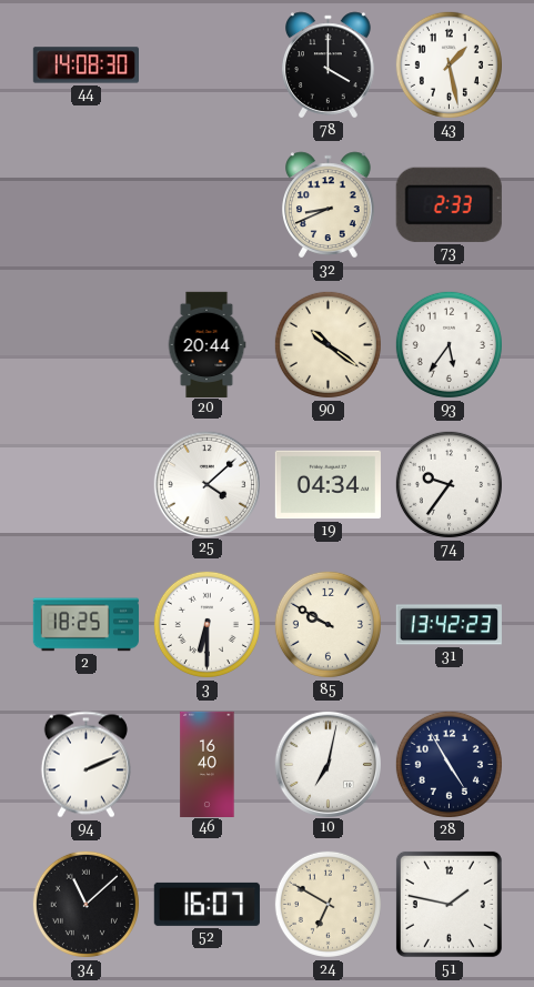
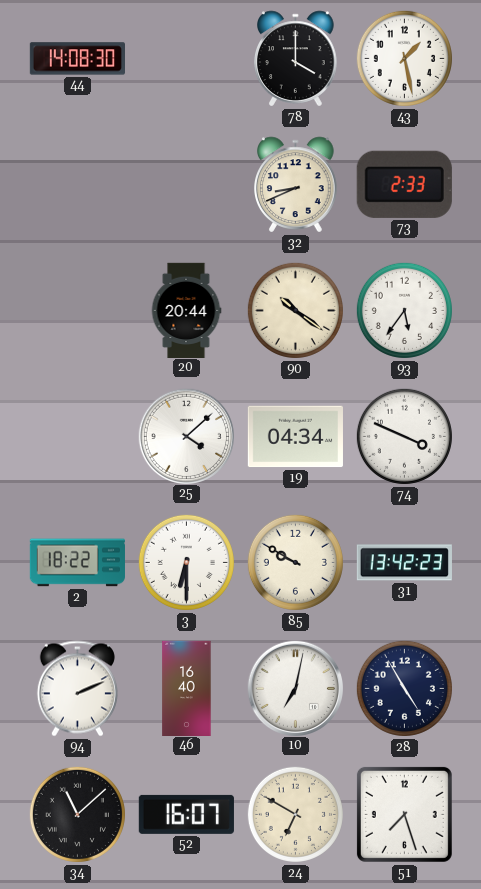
74: 9:36 -> 3:49 (404, 436)
2: 18:25 -> 18:22 (77, 563)
51: 1:47 -> 7:27 (404, 814)
